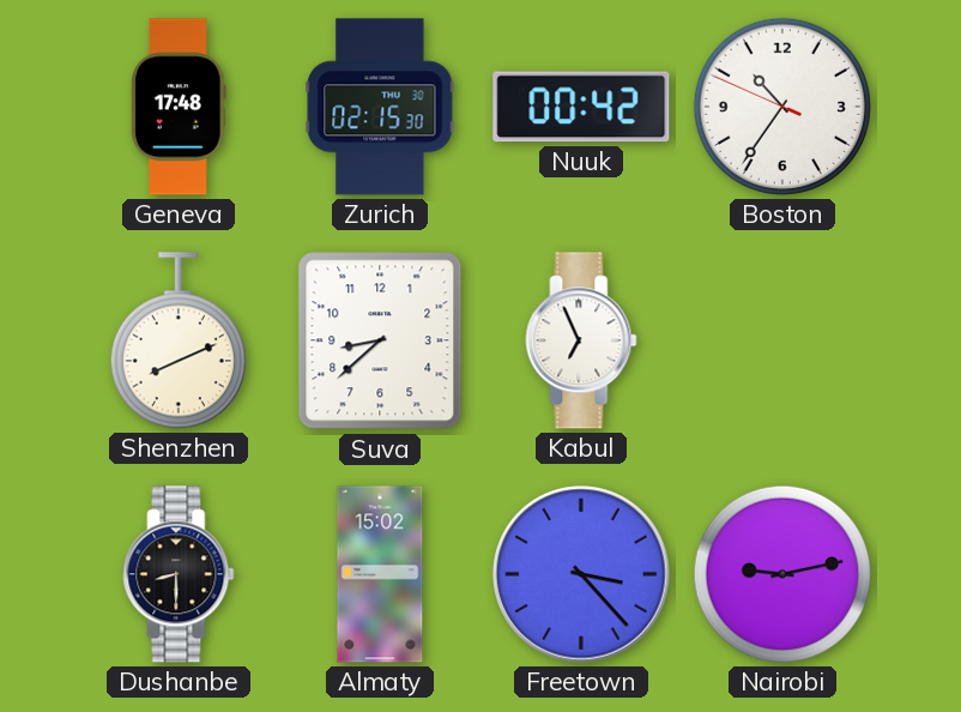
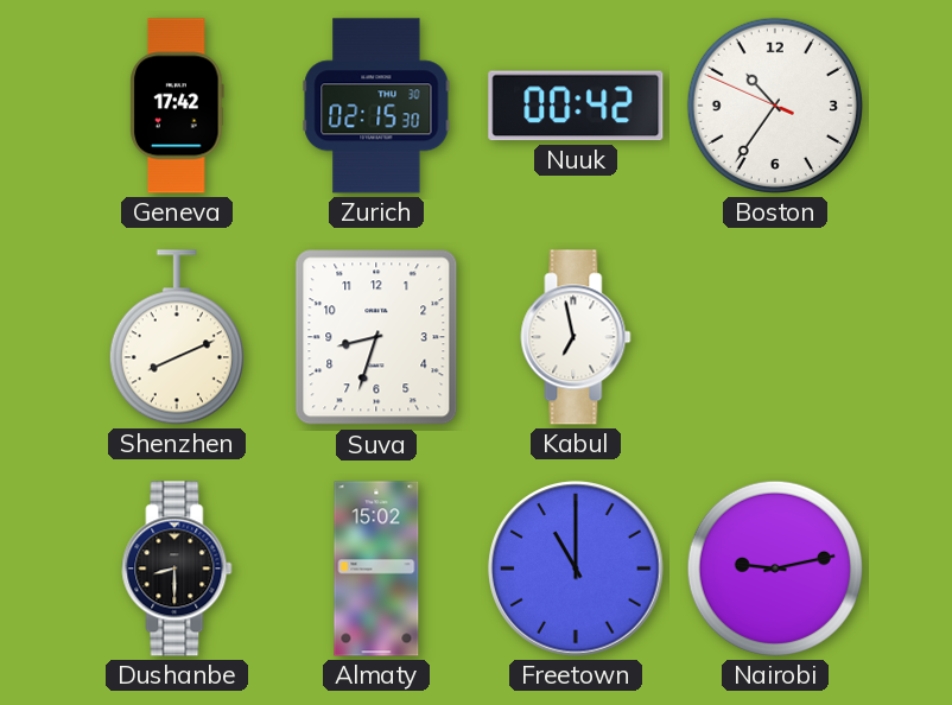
Geneva: 17:48 -> 17:42 (177, 106)
Suva: 8:38 -> 8:33 (376, 337)
Kabul: 6:56 -> 6:58 (576, 337)
Freetown: 3:23 -> 11:00 (576, 569)
